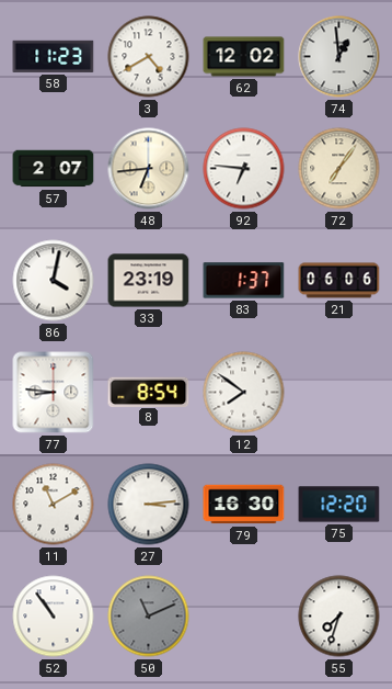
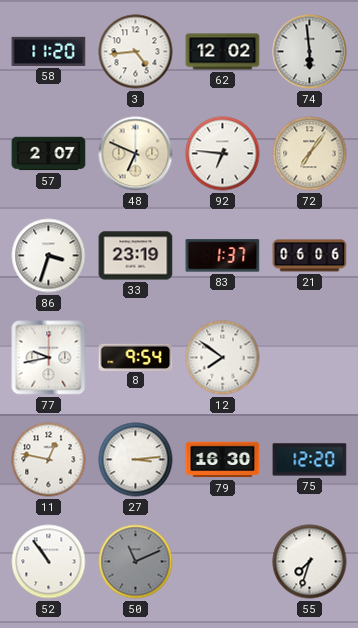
58: 11:23 -> 11:20 (49, 51)
3: 4:40 -> 4:44 (136, 52)
74: 12:59 -> 5:59 (310, 52)
48: 6:44 -> 6:49 (136, 154)
86: 4:02 -> 3:33 (49, 256)
77: 8:46 -> 9:43 (49, 358)
8: 8:54 -> 9:54 (136, 357)
11: 11:10 -> 12:47 (49, 460)
